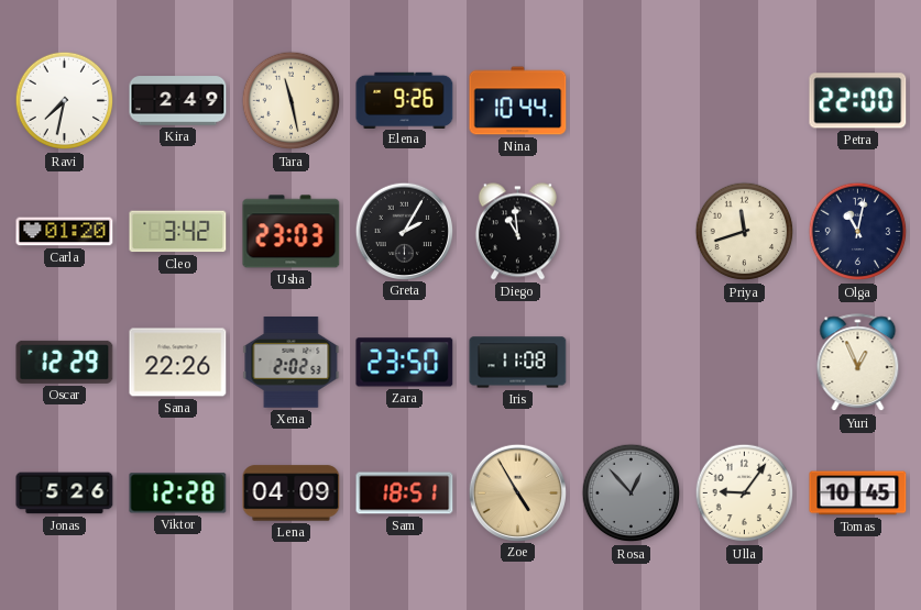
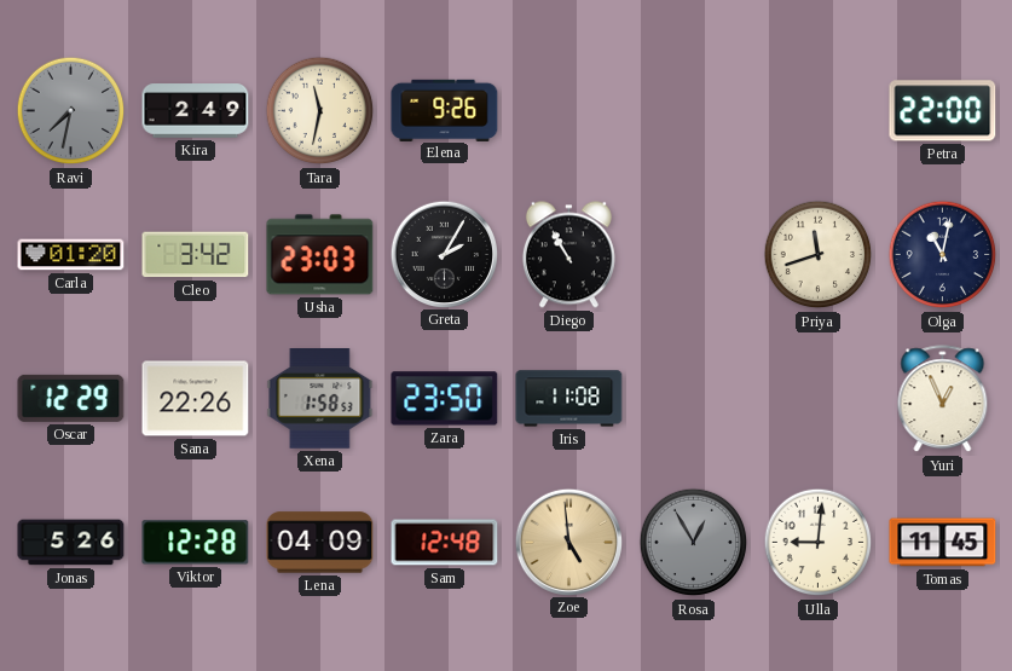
Ravi dial: white -> grey (71, 111)
Tara: 11:28 -> 11:32 (320, 111)
Nina: 10:44 -> none (518, 101)
Diego: 10:59 -> 10:55 (568, 255)
Xena: 2:02 -> 1:58 (320, 399)
Sam: 18:51 -> 12:48 (445, 543)
Zoe: 4:55 -> 4:59 (568, 542)
Rosa: 12:53 -> 12:55 (694, 543)
Ulla: 9:06 -> 9:01 (819, 543)
Tomas: 10:45 -> 11:45 (943, 543)
